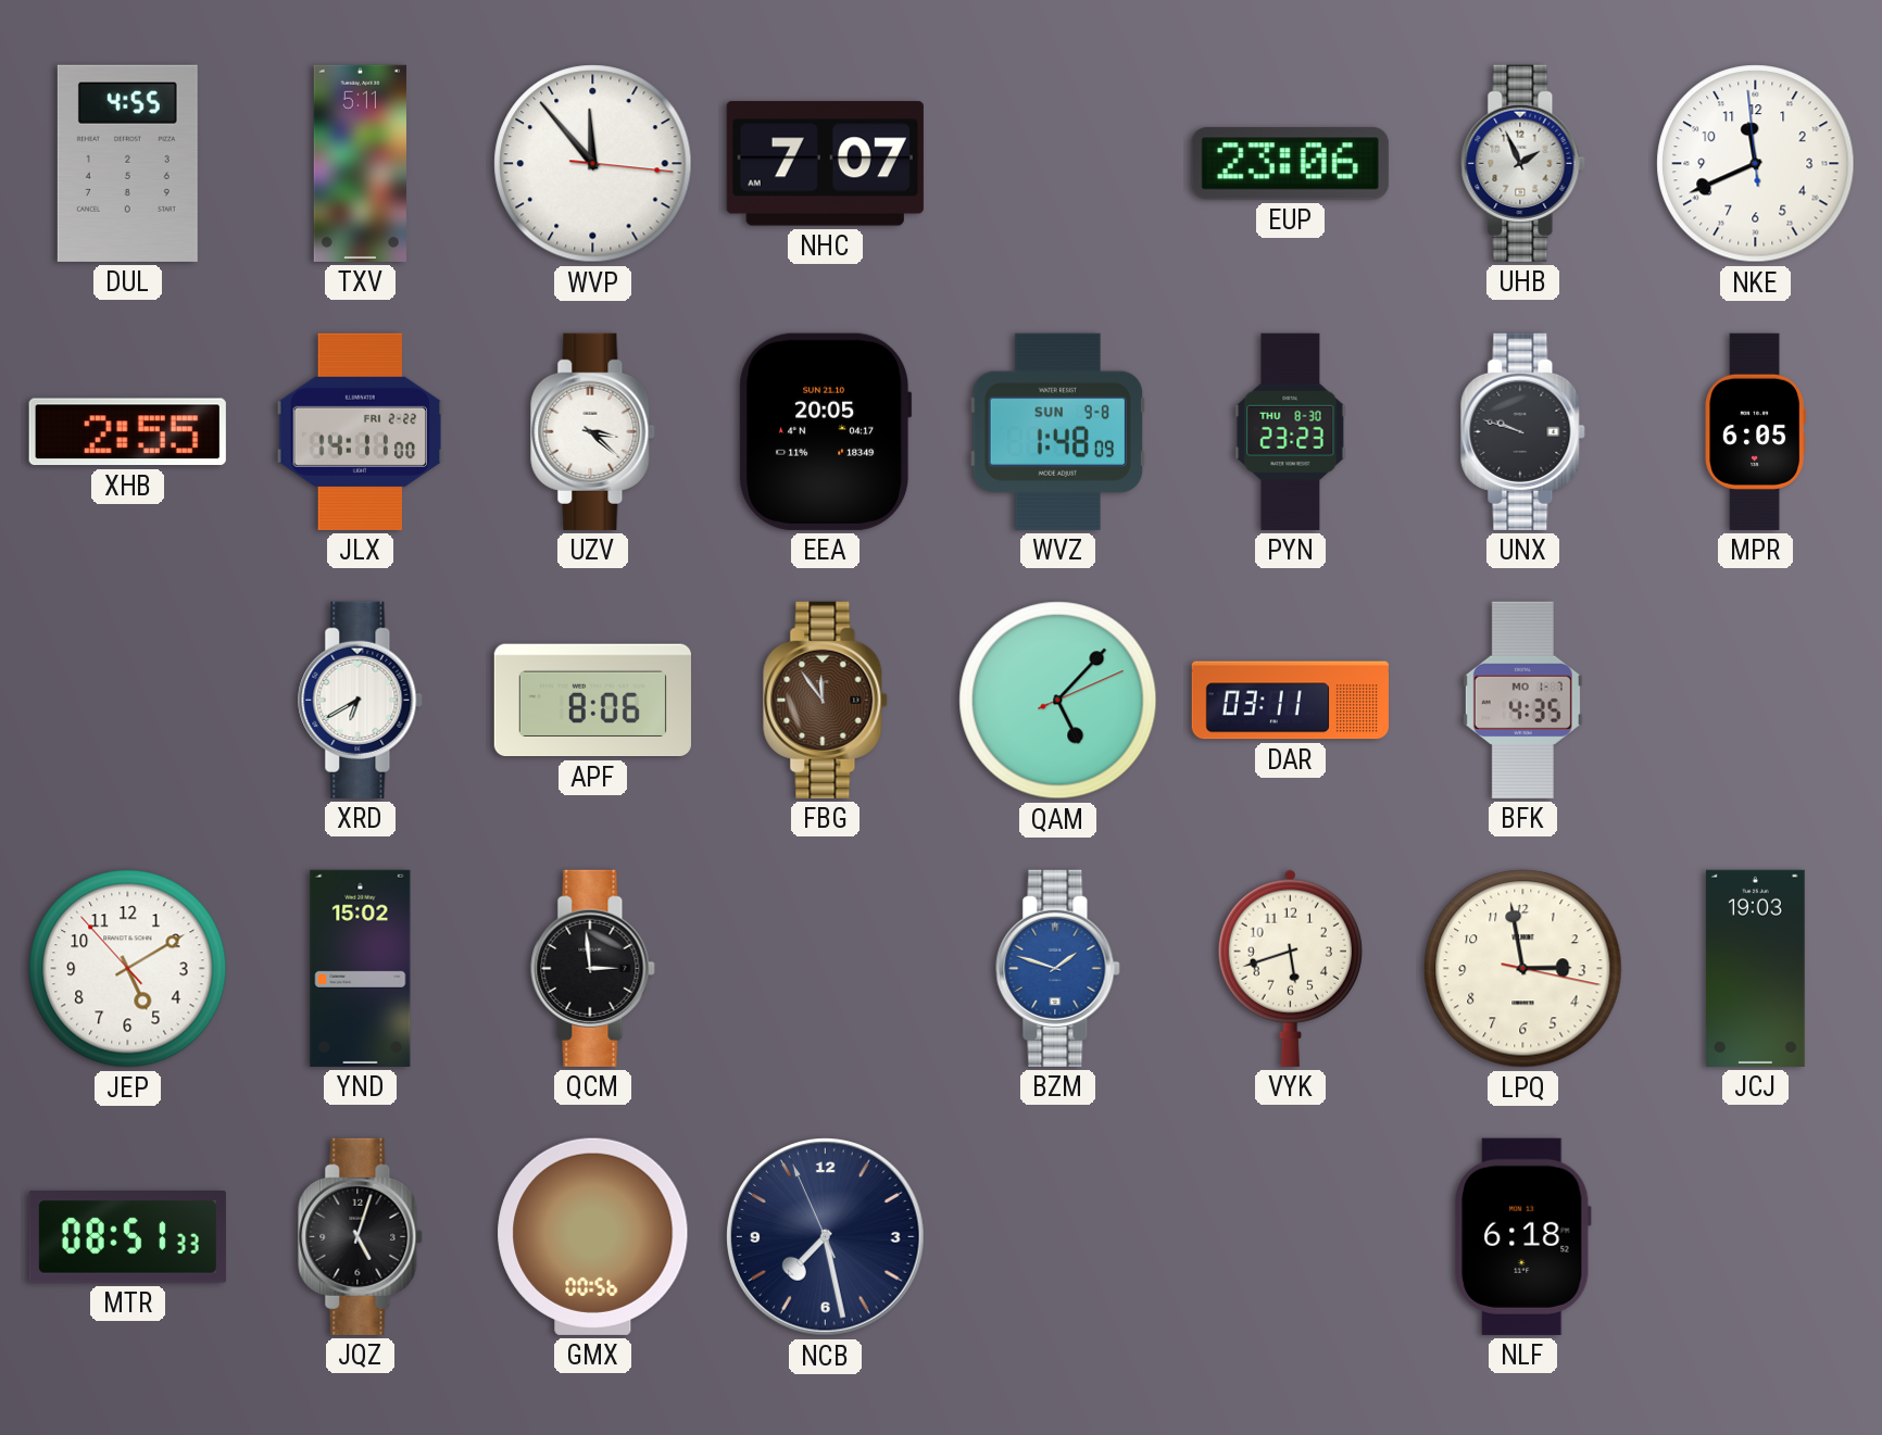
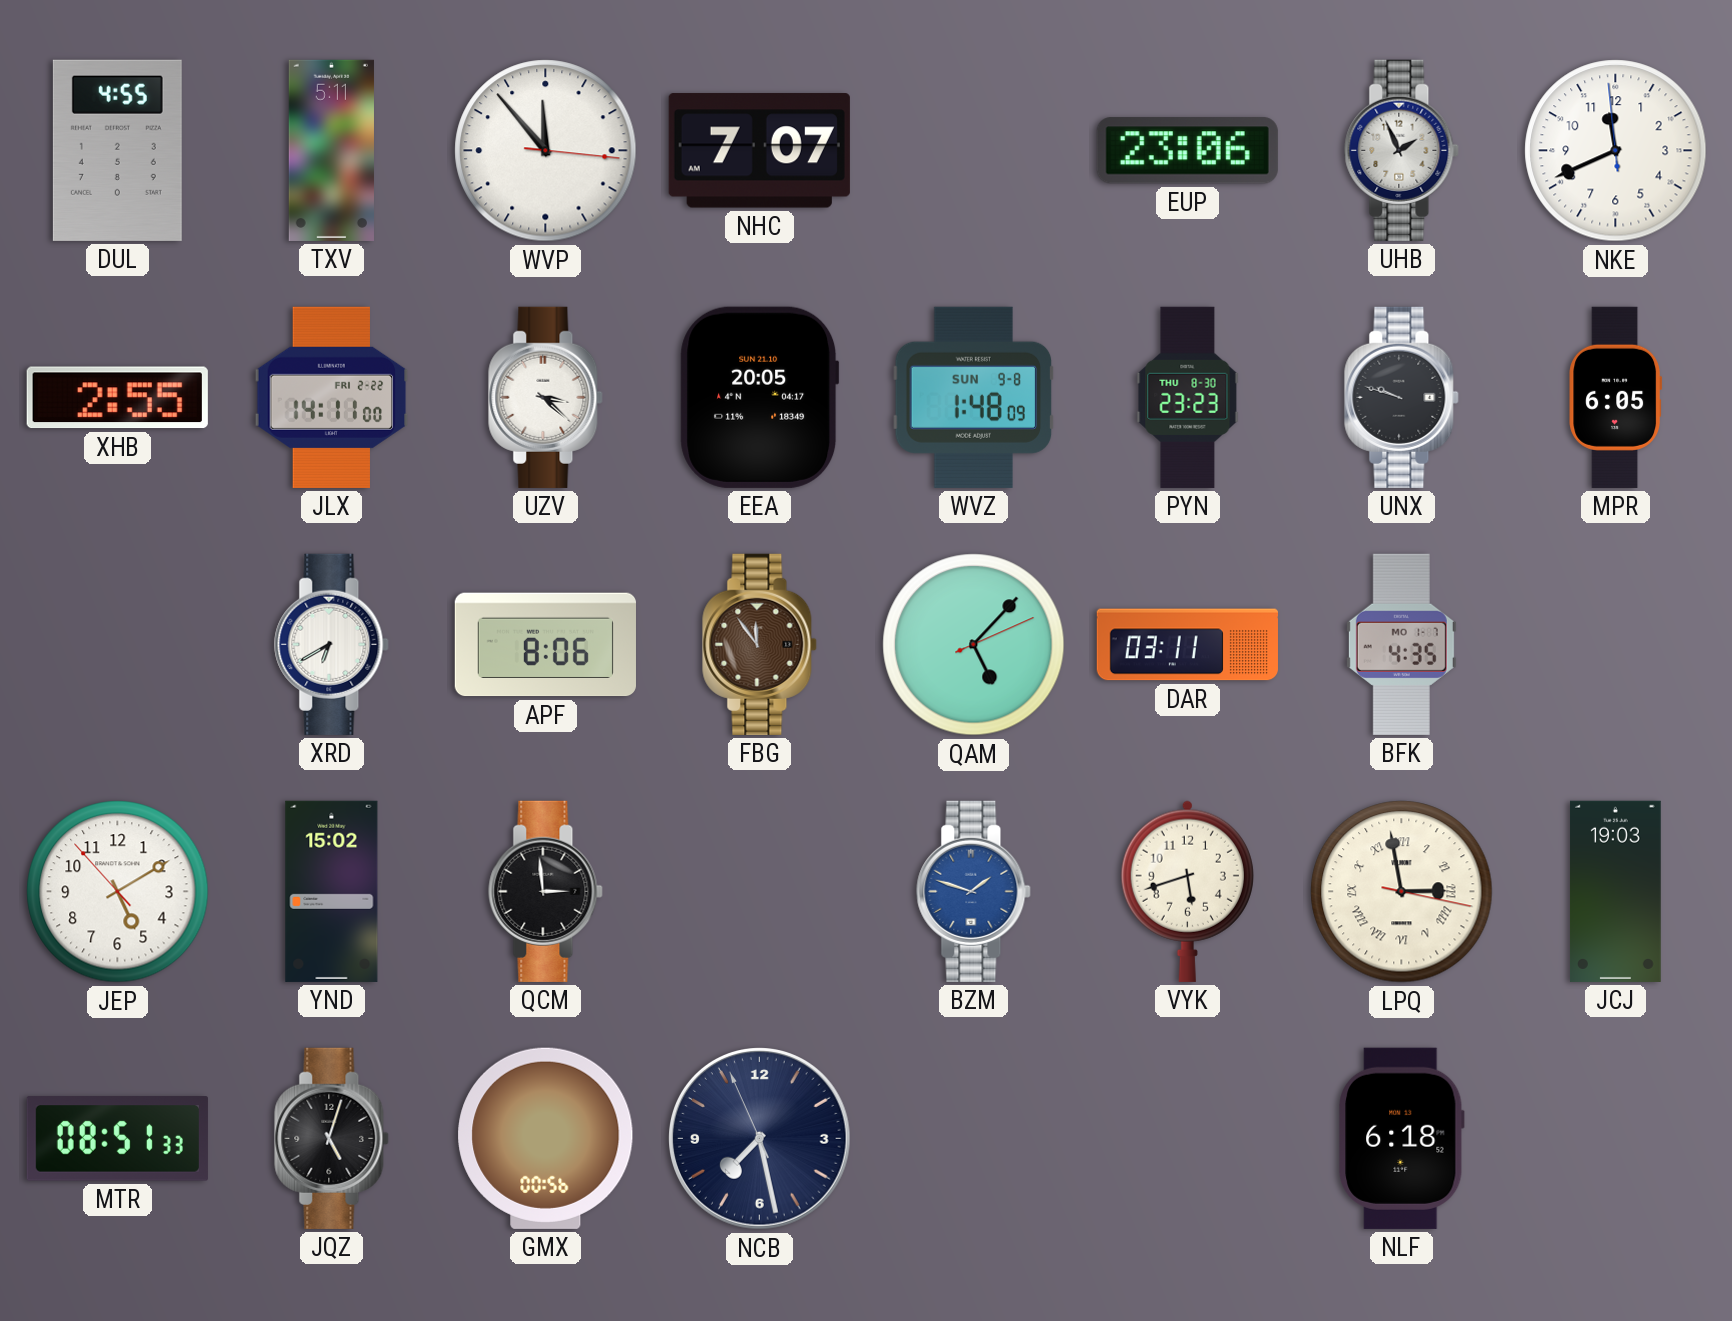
LPQ numerals: Arabic -> Roman (1402, 892)
